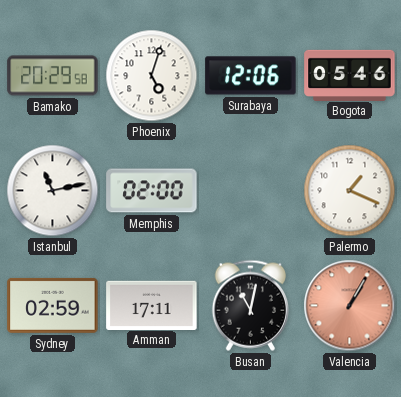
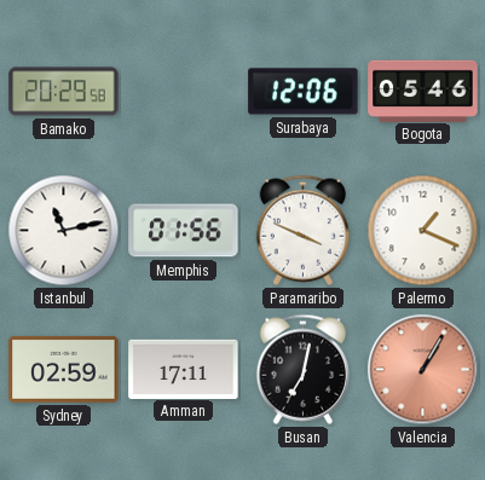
Phoenix: 5:03 -> none (152, 76)
Memphis: 02:00 -> 01:56 (184, 231)
Paramaribo: none -> 3:49 (302, 230)
Busan: 11:02 -> 7:02 (302, 369)
